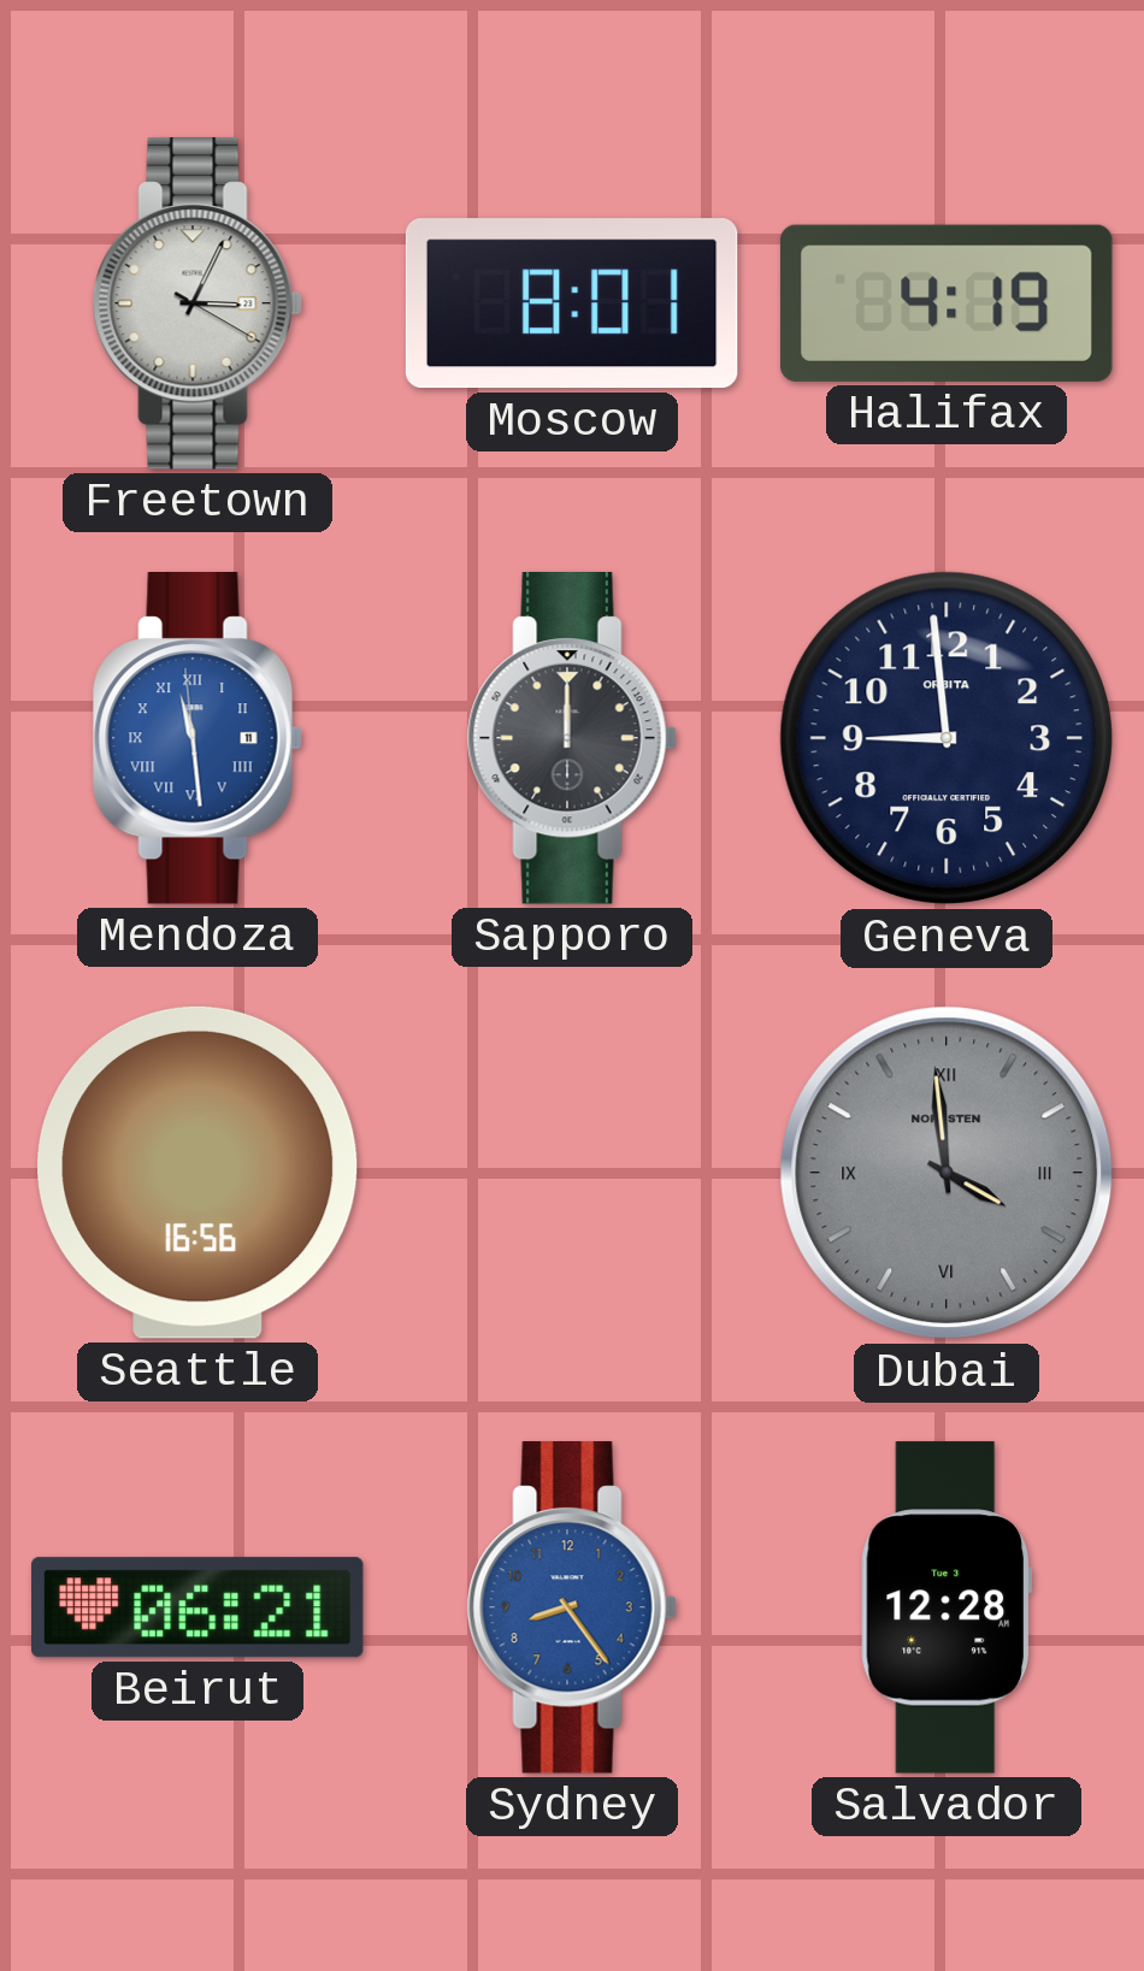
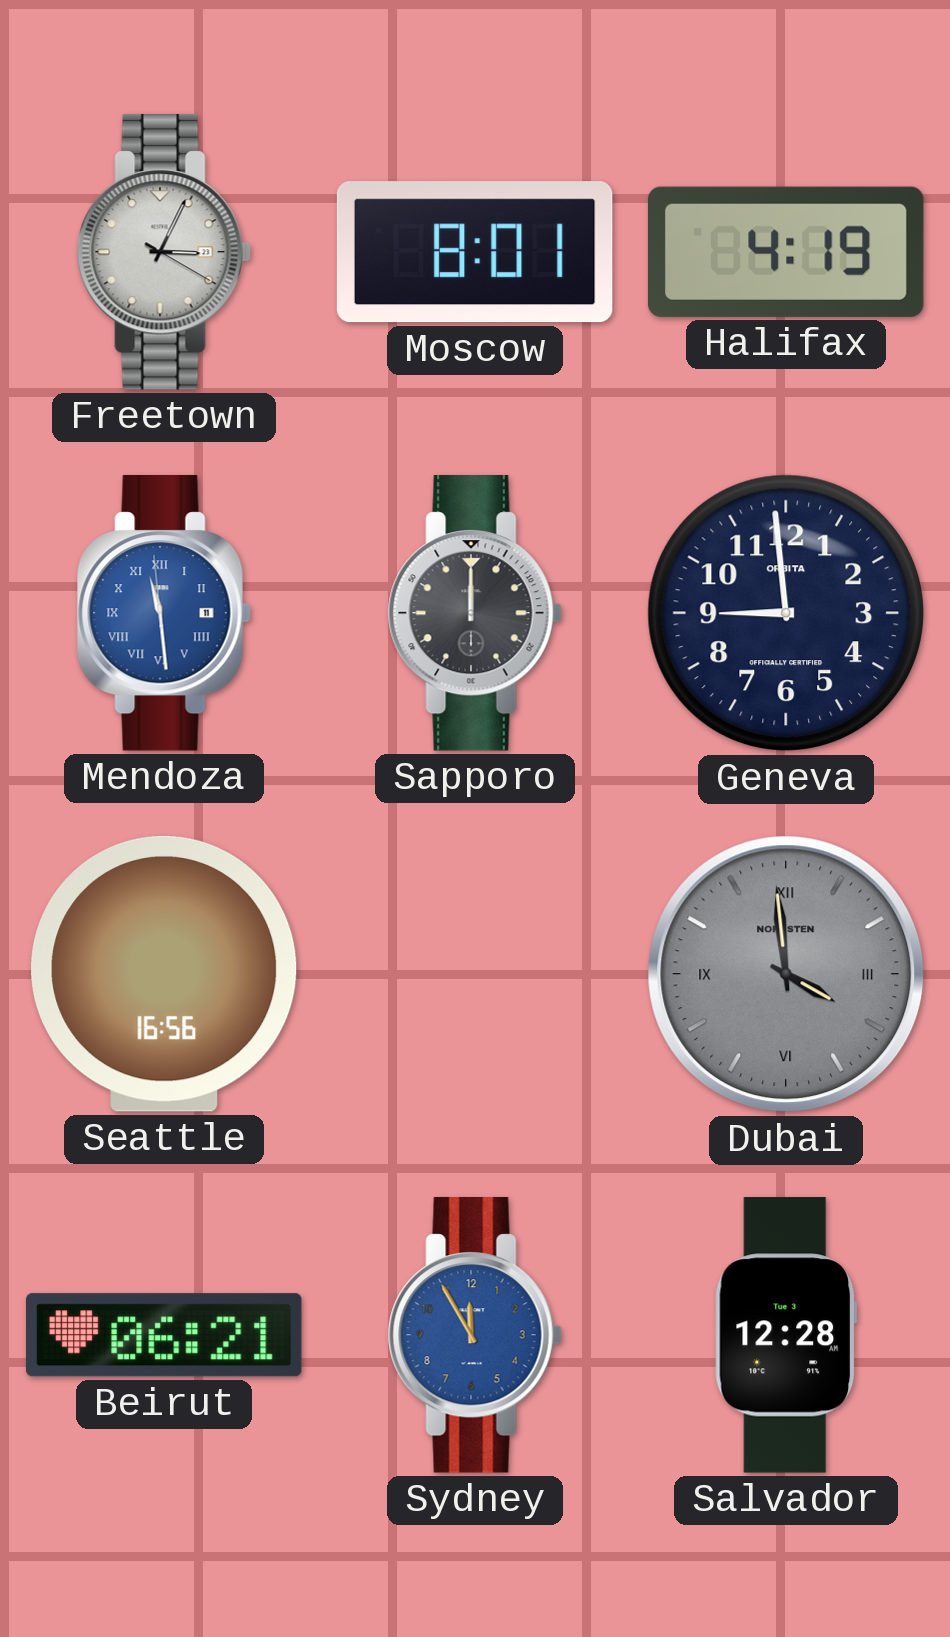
Sydney: 8:24 -> 11:55 (475, 1336)
